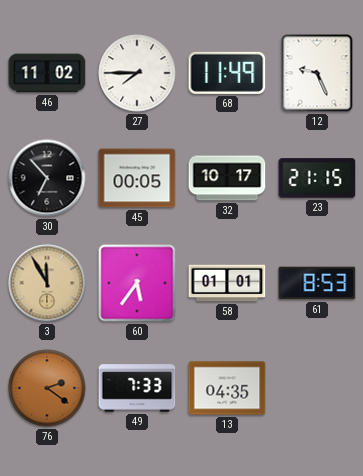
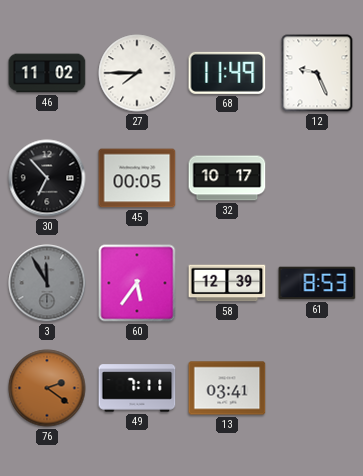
23: 21:15 -> none (317, 178)
3 dial: champagne -> grey (47, 283)
58: 01:01 -> 12:39 (227, 283)
49: 7:33 -> 7:11 (137, 388)
13: 04:35 -> 03:41 (227, 388)
